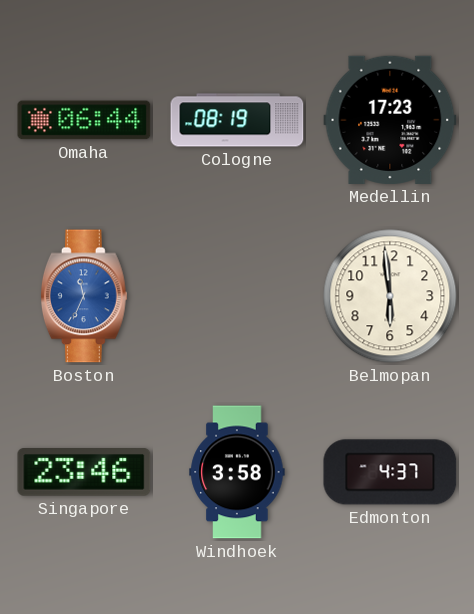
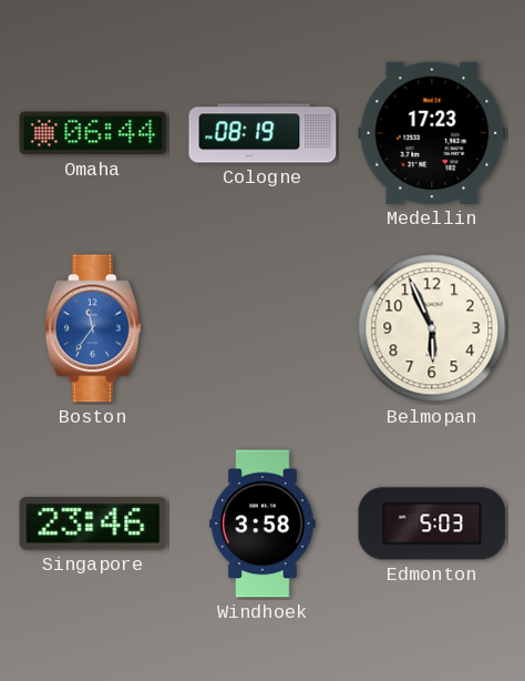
Boston: 11:34 -> 11:36 (93, 328)
Belmopan: 5:59 -> 5:56 (432, 328)
Edmonton: 4:37 -> 5:03 (432, 524)
